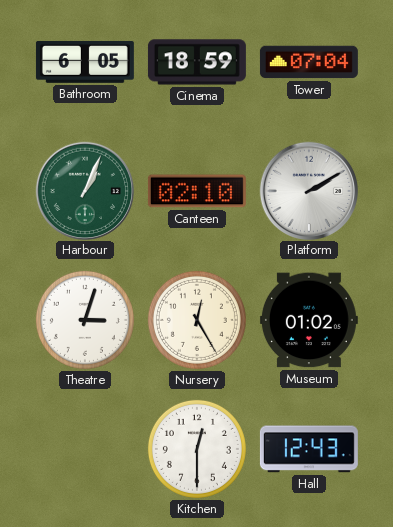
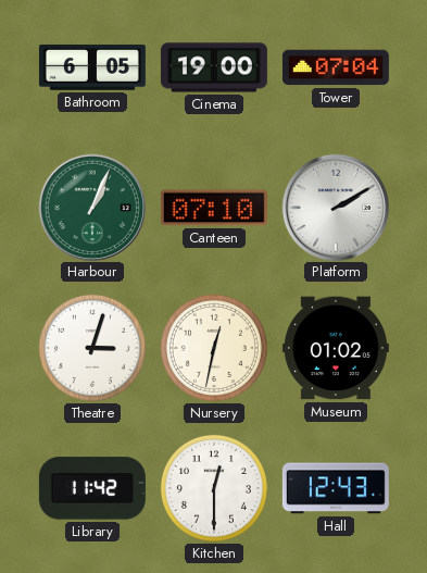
Cinema: 18:59 -> 19:00 (214, 67)
Canteen: 02:10 -> 07:10 (214, 208)
Nursery: 12:25 -> 12:32 (214, 348)
Library: none -> 11:42 (92, 488)
